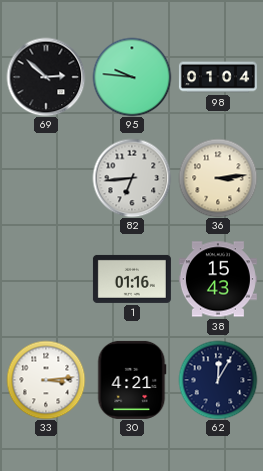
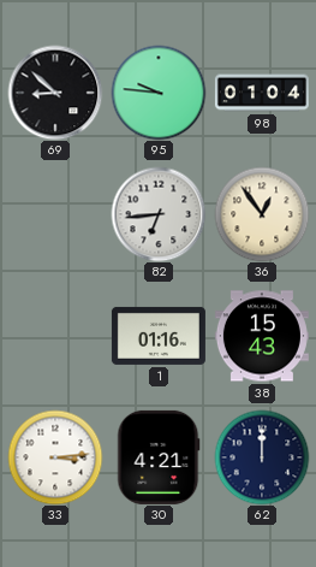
69: 2:52 -> 8:52 (55, 93)
36: 3:14 -> 12:54 (262, 214)
62: 12:05 -> 12:00 (262, 457)
